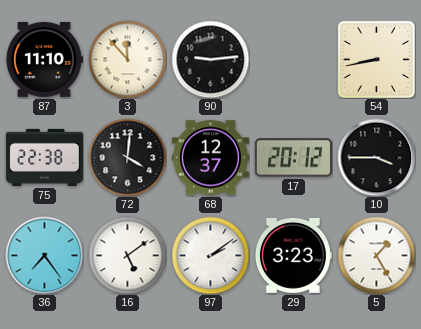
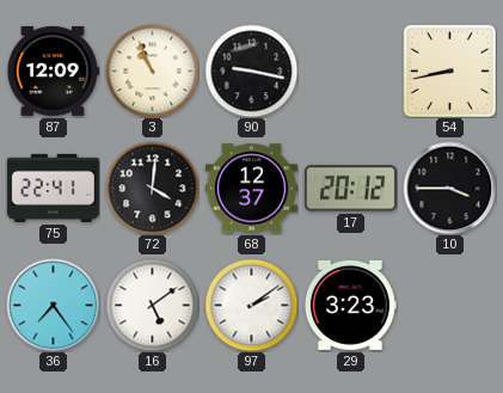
87: 11:10 -> 12:09 (53, 70)
3: 11:53 -> 10:56 (152, 70)
90: 9:14 -> 9:17 (251, 70)
75: 22:38 -> 22:41 (53, 188)
5: 1:25 -> none (376, 255)
